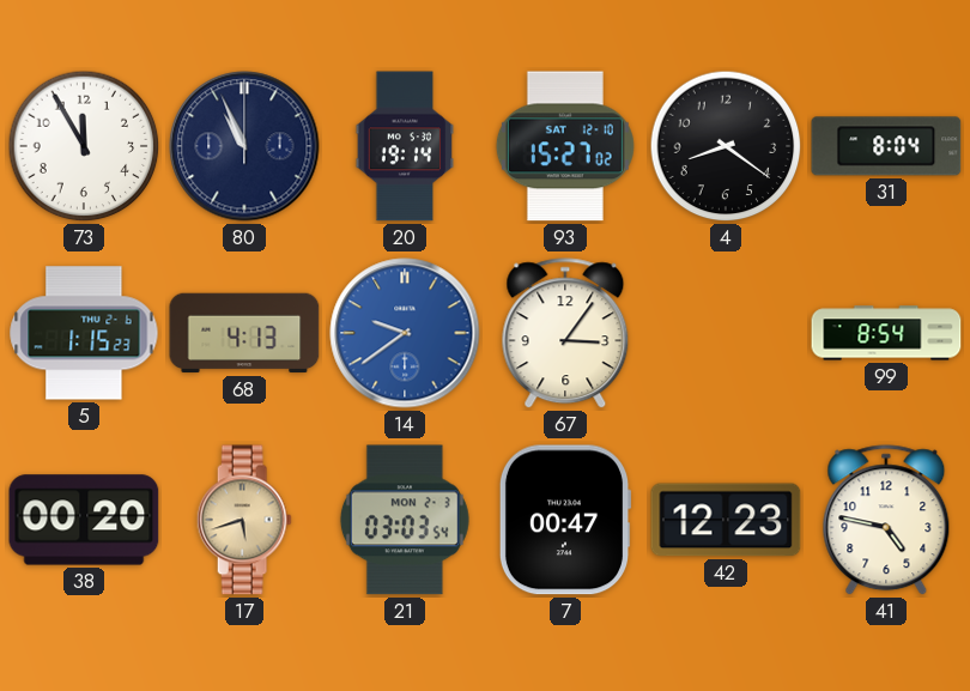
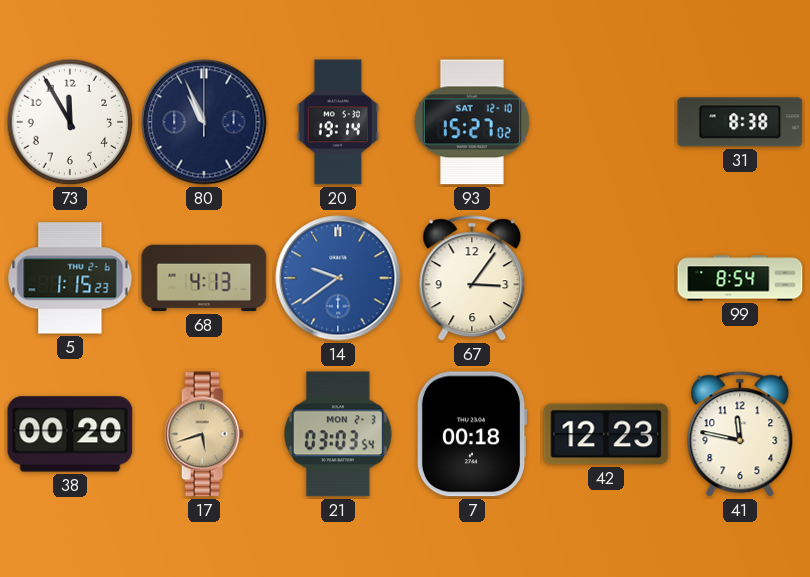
4: 8:21 -> none (726, 146)
31: 8:04 -> 8:38 (740, 122)
7: 00:47 -> 00:18 (472, 434)
41: 4:47 -> 11:47 (740, 435)
